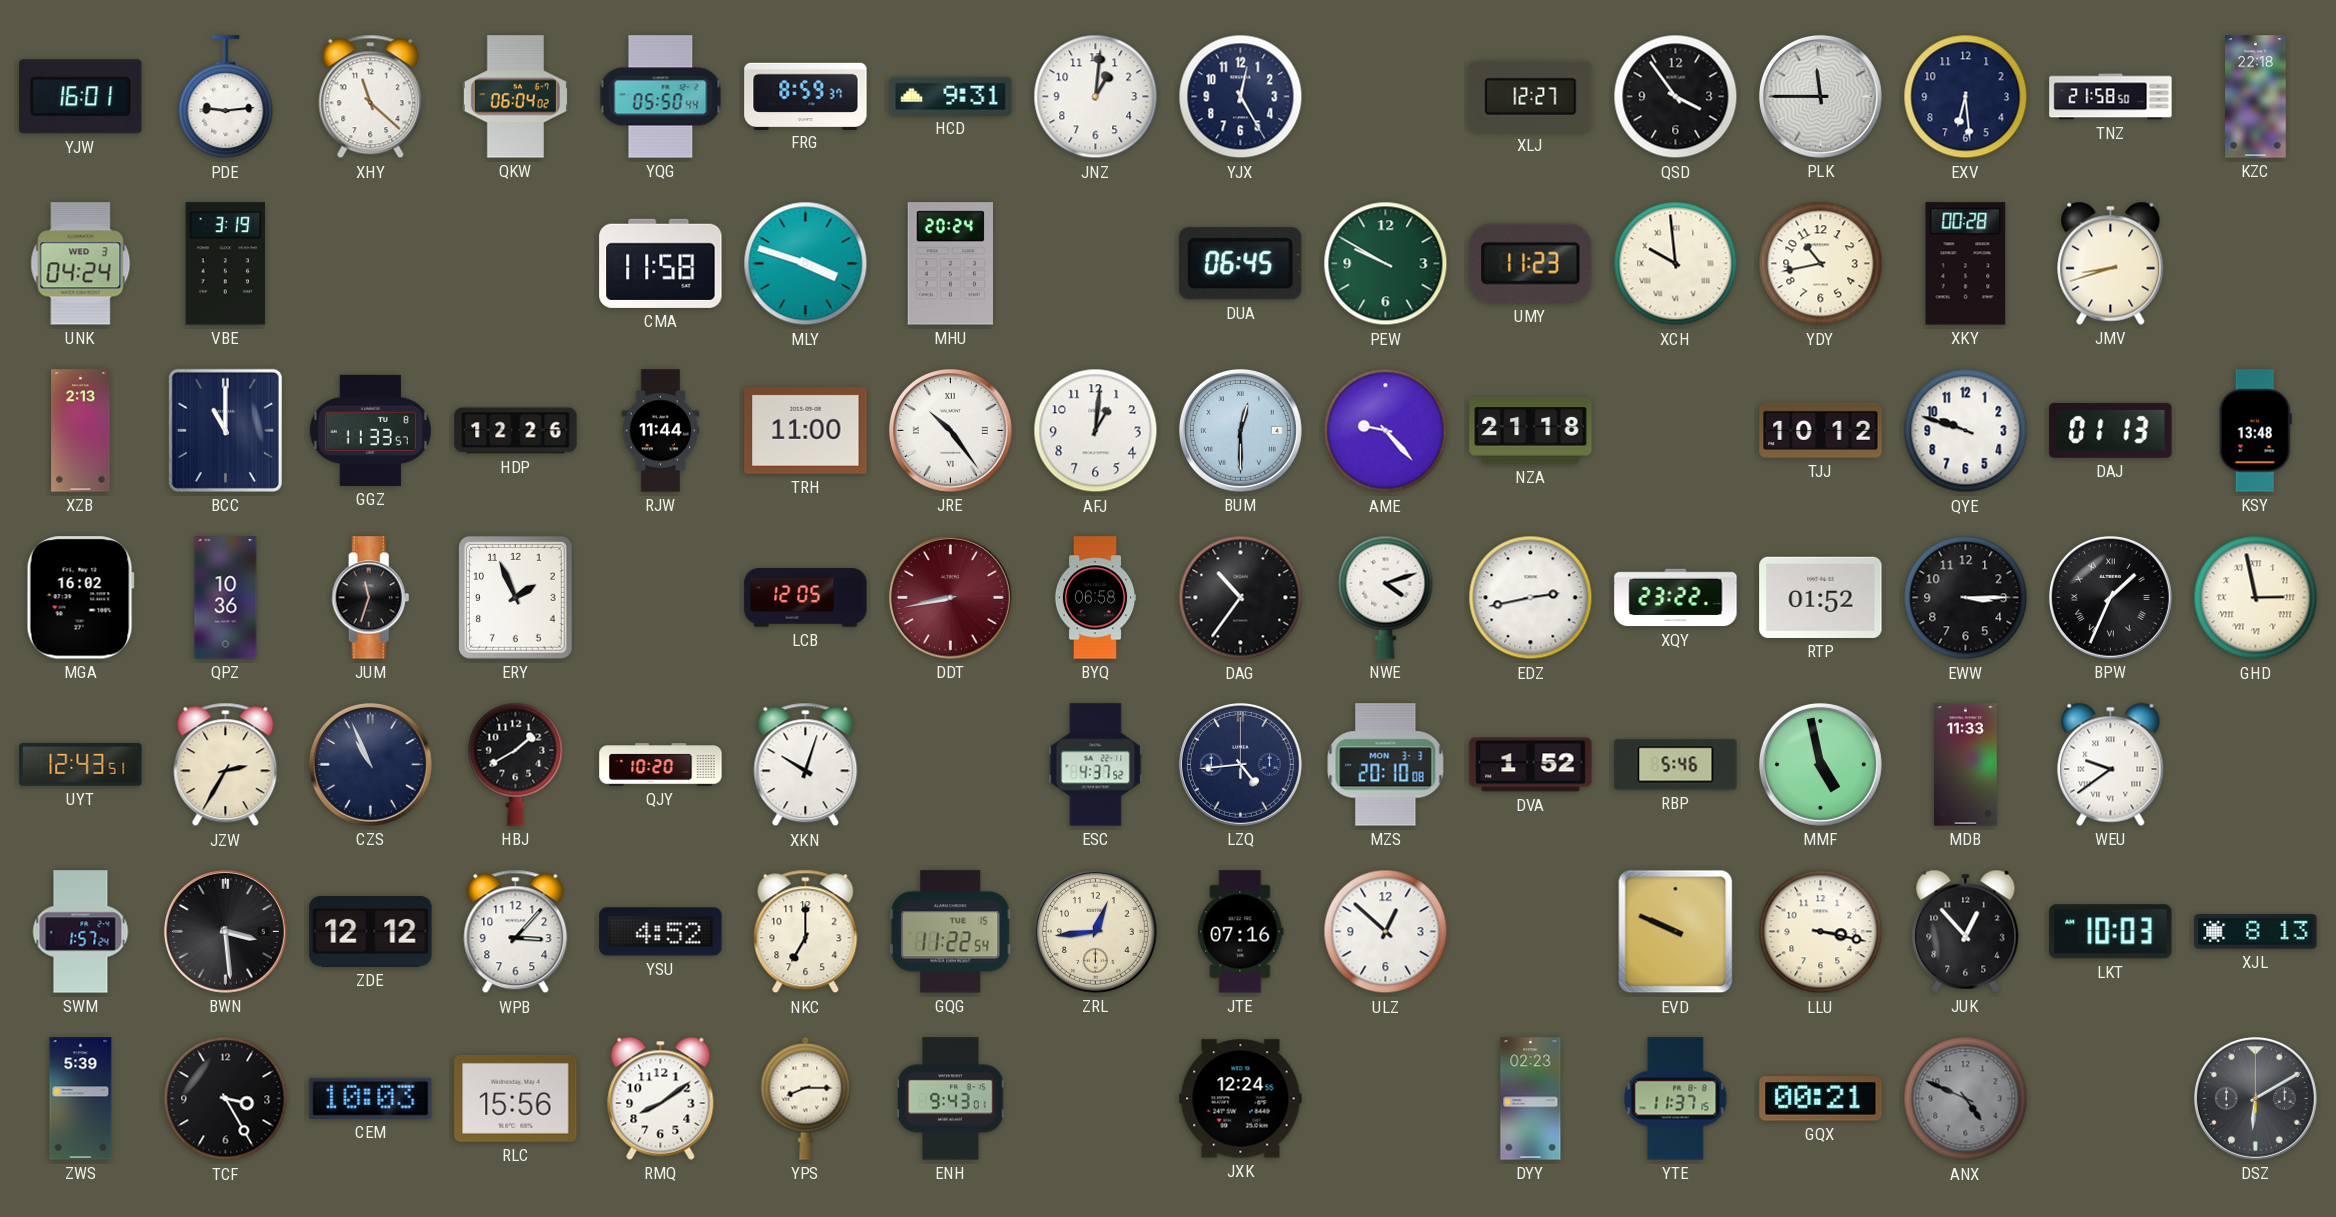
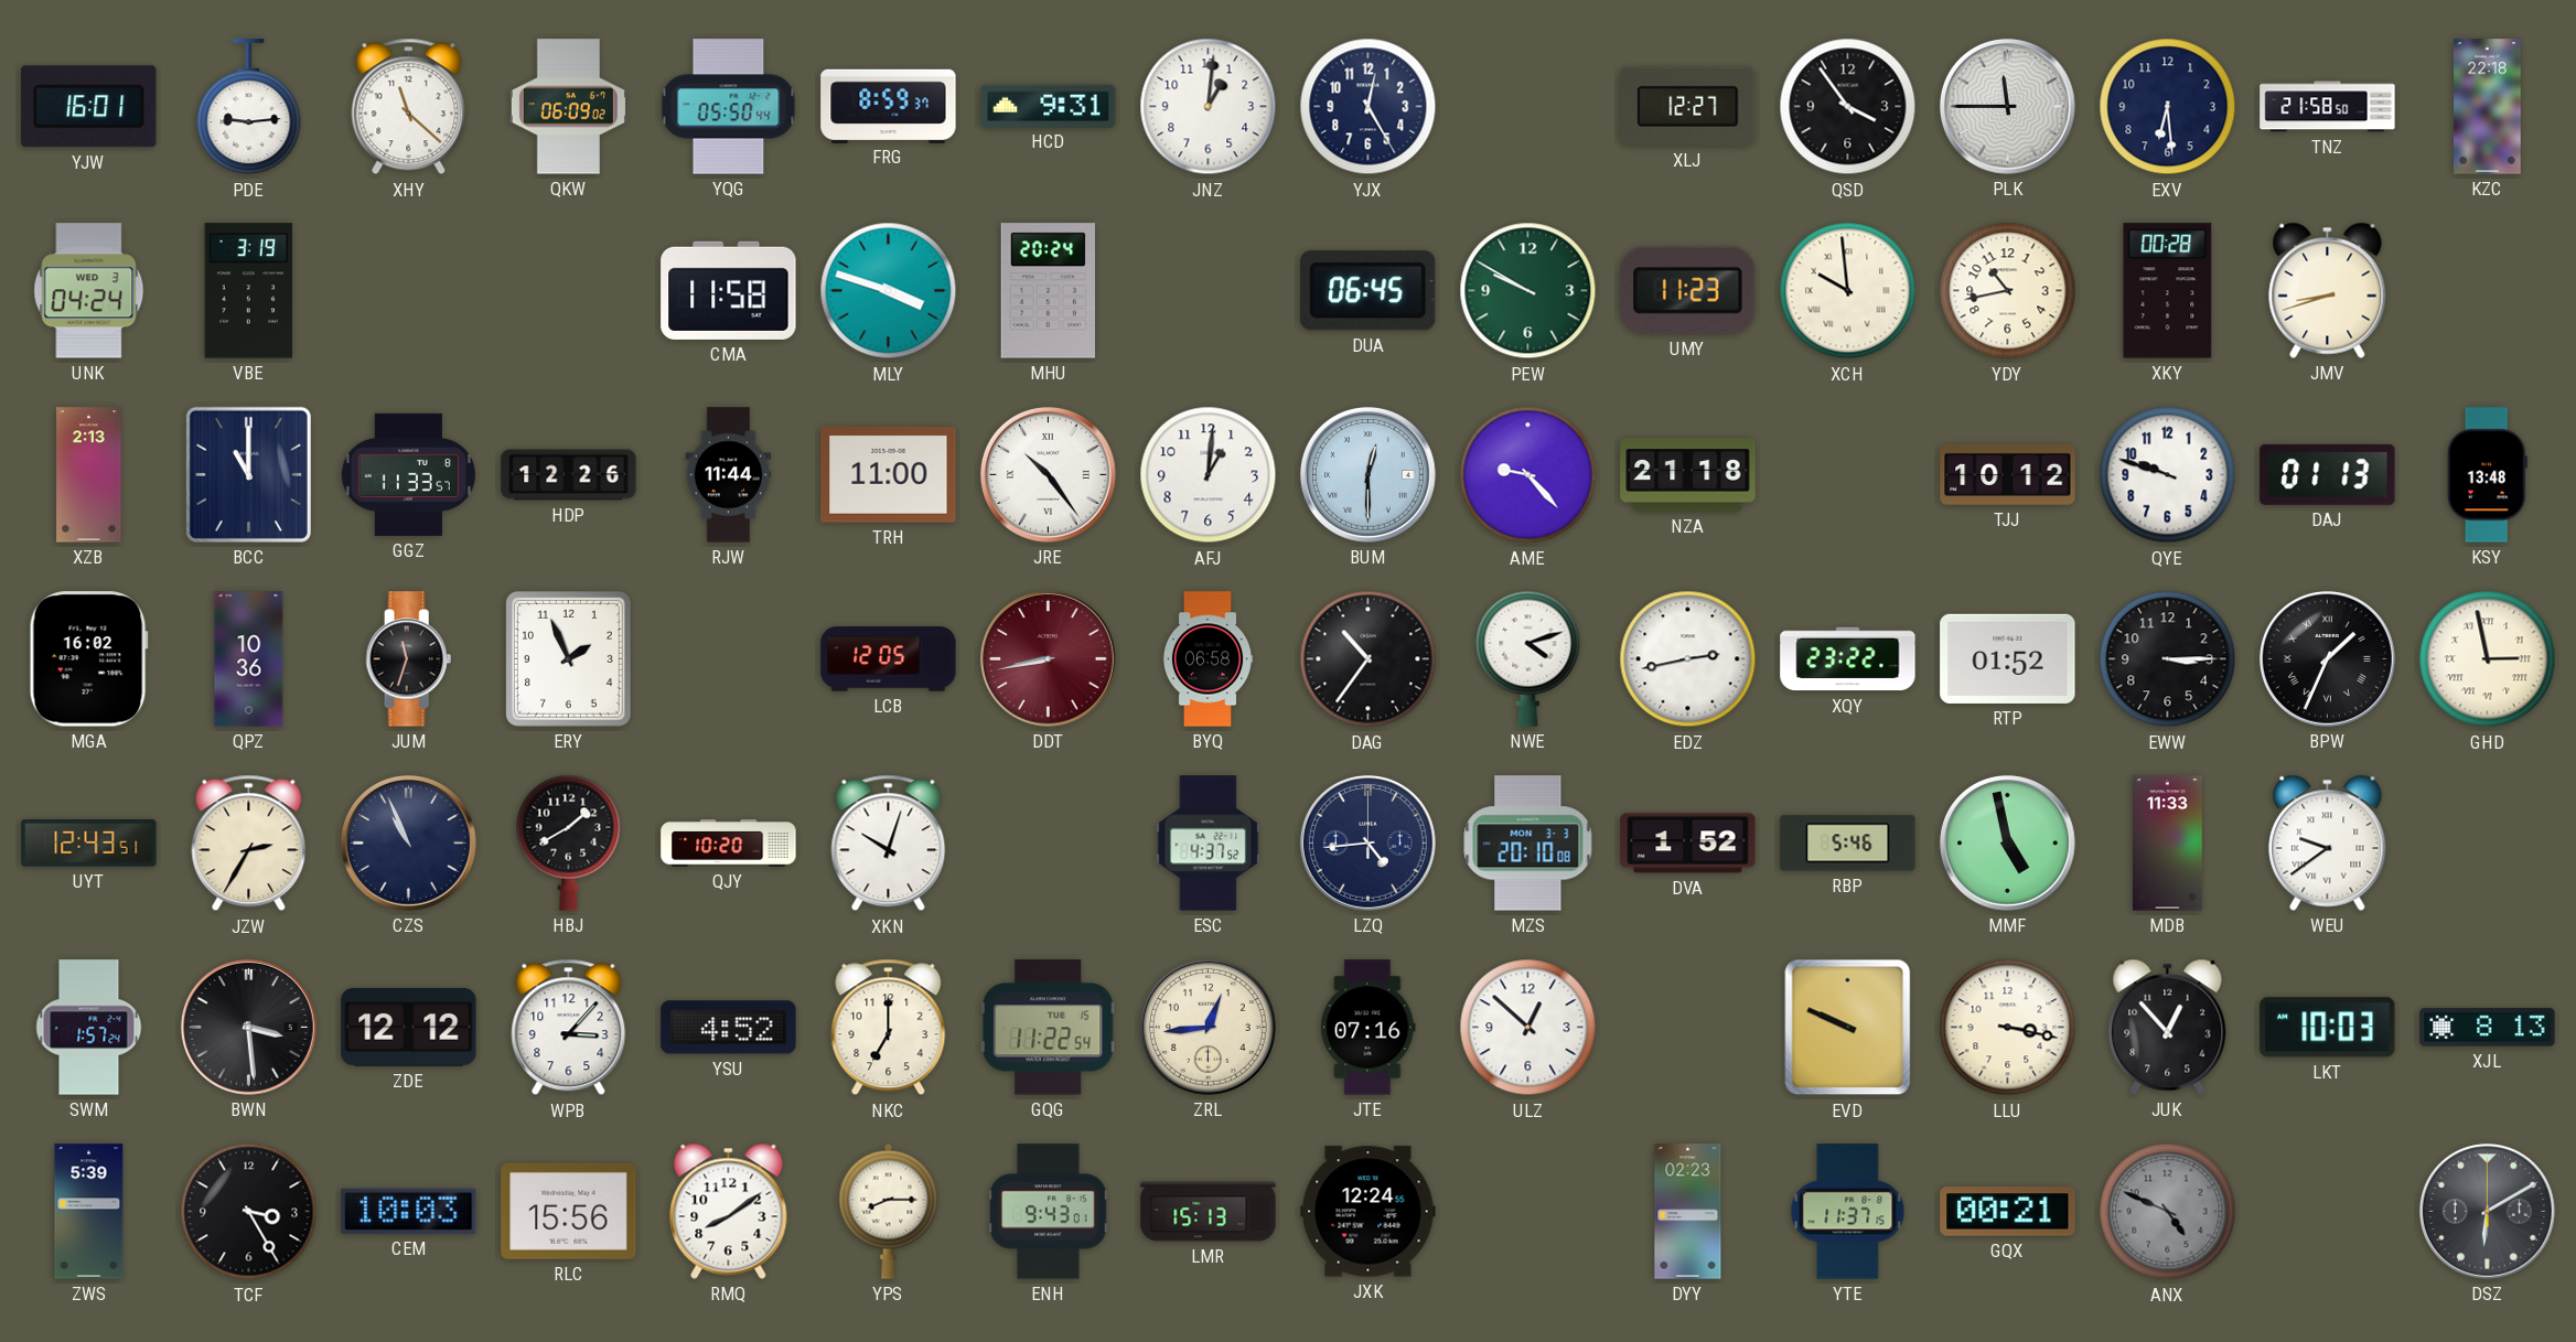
QKW: 06:04 -> 06:09 (568, 107)
LMR: none -> 15:13 (1209, 1212)
